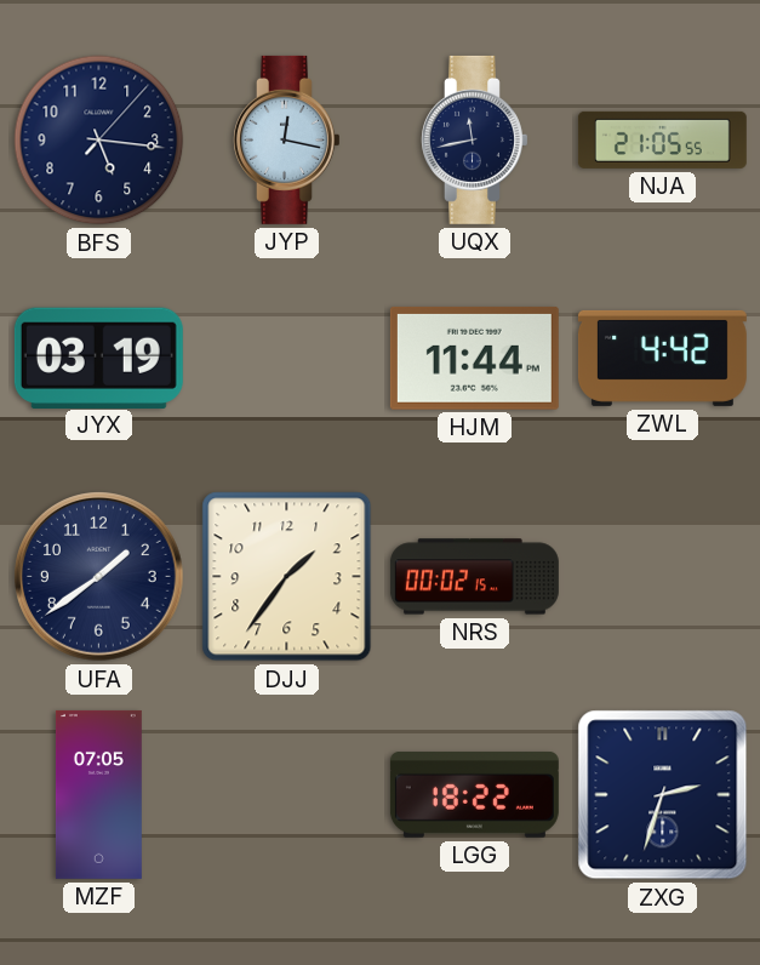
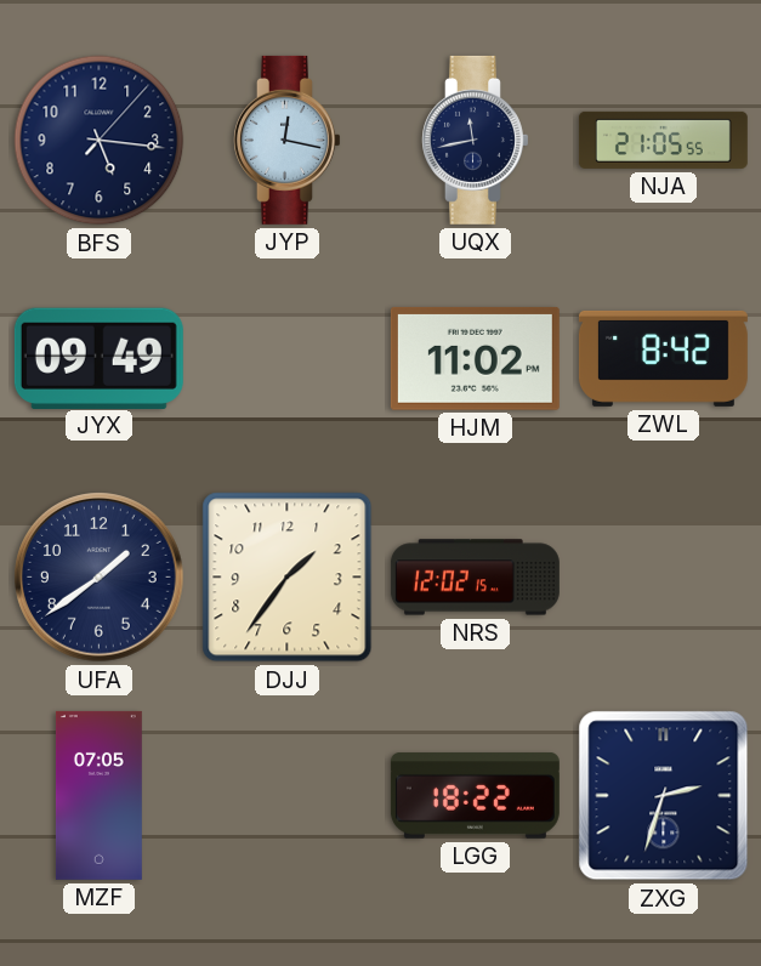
JYX: 03:19 -> 09:49 (98, 358)
HJM: 11:44 -> 11:02 (475, 358)
ZWL: 4:42 -> 8:42 (663, 358)
NRS: 00:02 -> 12:02 (475, 578)
